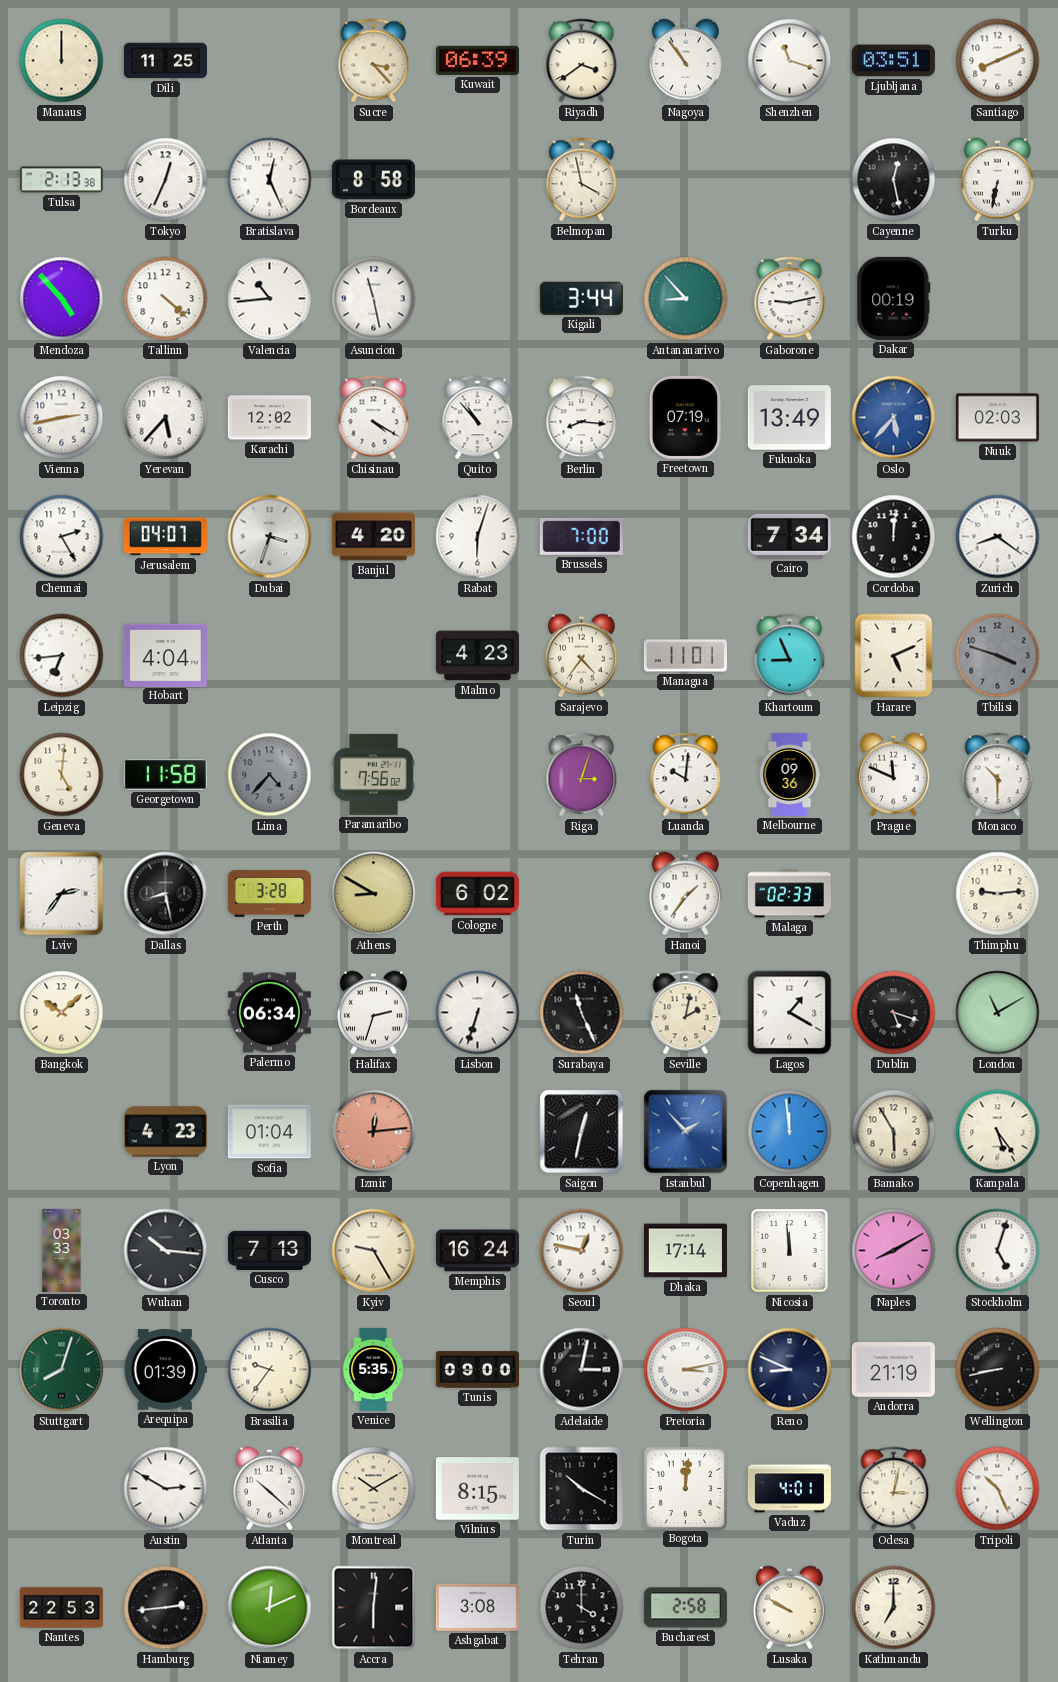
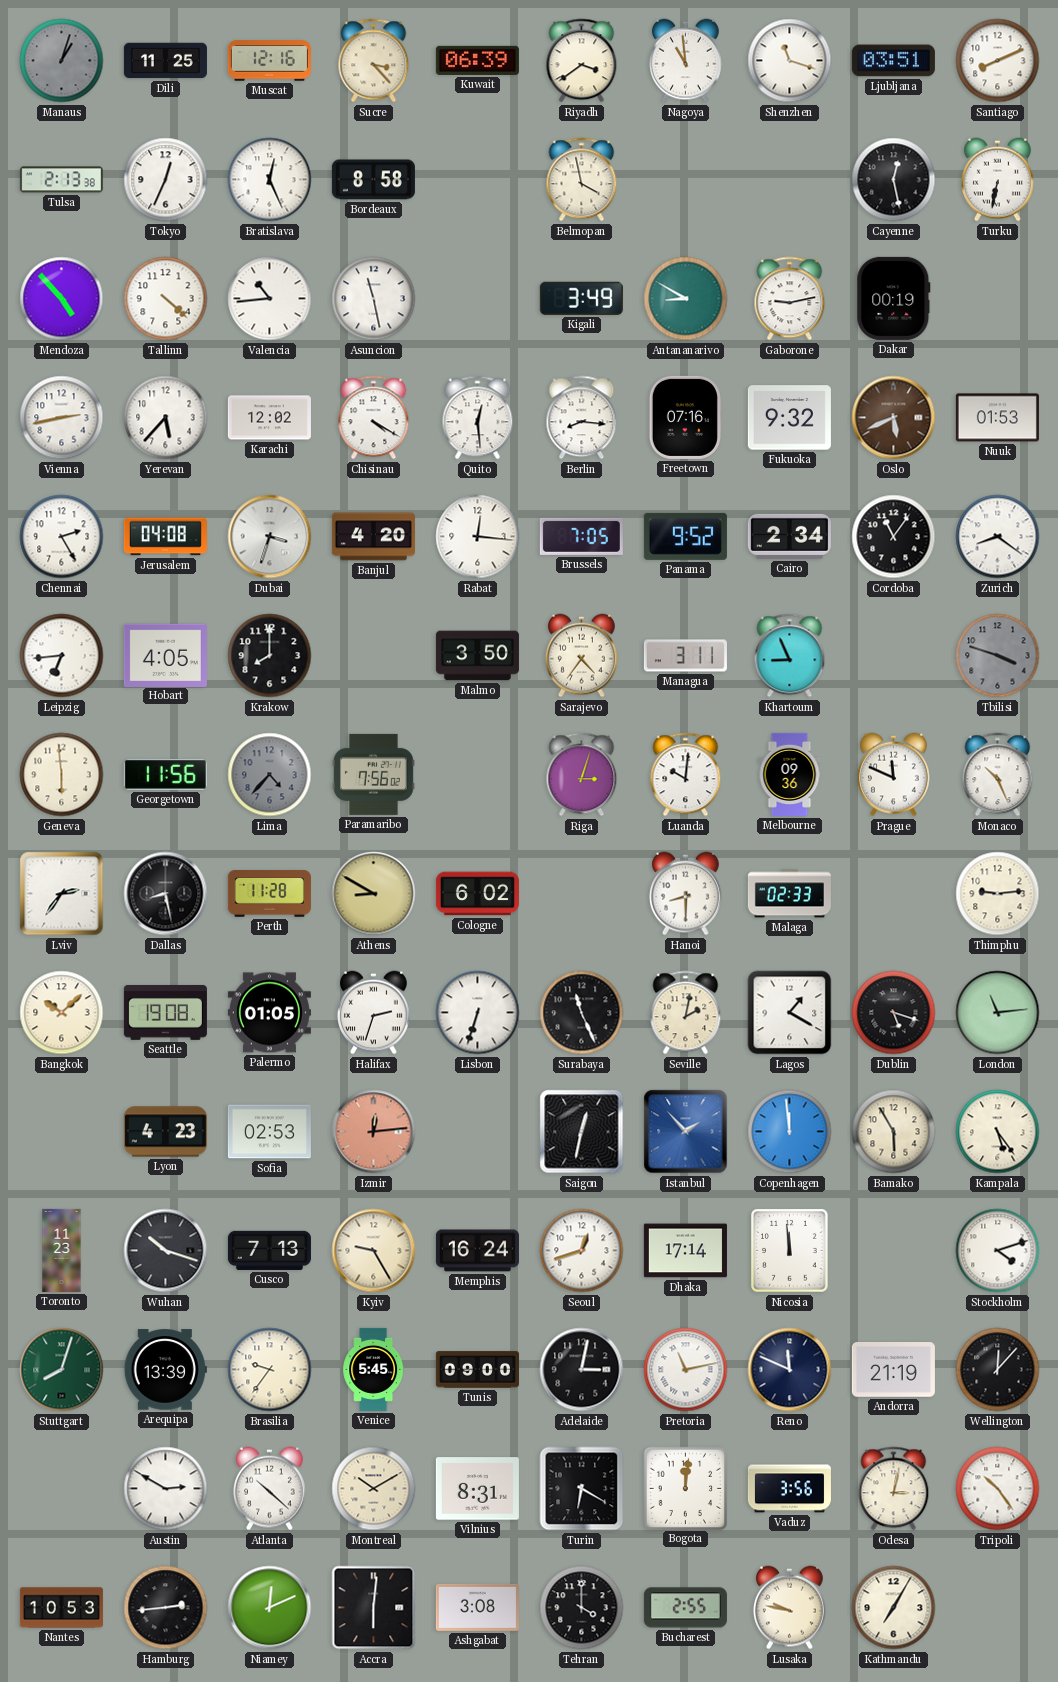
Manaus: 12:00 -> 1:03 (62, 61)
Manaus dial: cream -> grey (62, 61)
Muscat: none -> 12:16 (269, 61)
Nagoya: 10:54 -> 10:59 (686, 61)
Kigali: 3:44 -> 3:49 (581, 298)
Antananarivo: 8:53 -> 8:50 (686, 299)
Quito: 10:53 -> 12:29 (478, 418)
Freetown: 07:19 -> 07:16 (685, 417)
Fukuoka: 13:49 -> 9:32 (789, 418)
Oslo: 5:37 -> 5:41 (894, 418)
Oslo dial: blue -> brown (894, 418)
Nuuk: 02:03 -> 01:53 (997, 418)
Jerusalem: 04:07 -> 04:08 (165, 537)
Rabat: 6:03 -> 12:16 (478, 537)
Brussels: 7:00 -> 7:05 (581, 536)
Panama: none -> 9:52 (685, 536)
Cairo: 7:34 -> 2:34 (789, 536)
Cordoba: 12:01 -> 11:06 (894, 537)
Hobart: 4:04 -> 4:05 (165, 655)
Krakow: none -> 8:00 (270, 656)
Malmo: 4:23 -> 3:50 (477, 656)
Managua: 11:01 -> 3:11 (685, 656)
Harare: 5:11 -> none (894, 656)
Geneva: 5:01 -> 5:59 (62, 775)
Georgetown: 11:58 -> 11:56 (165, 774)
Monaco: 10:30 -> 10:26 (998, 775)
Perth: 3:28 -> 11:28 (269, 894)
Hanoi: 1:36 -> 8:30 (686, 894)
Seattle: none -> 19:08 (165, 1012)
Palermo: 06:34 -> 01:05 (269, 1013)
London: 11:10 -> 11:14 (998, 1013)
Sofia: 01:04 -> 02:53 (269, 1132)
Toronto: 03:33 -> 11:23 (62, 1250)
Wuhan: 10:16 -> 10:18 (166, 1251)
Seoul: 12:47 -> 12:42 (582, 1251)
Naples: 8:10 -> none (894, 1251)
Stockholm: 5:03 -> 4:12 (998, 1251)
Arequipa: 01:39 -> 13:39 (165, 1370)
Venice: 5:35 -> 5:45 (374, 1369)
Pretoria: 3:13 -> 11:13 (686, 1370)
Reno: 8:49 -> 11:49 (790, 1370)
Wellington: 8:43 -> 12:07 (998, 1370)
Vilnius: 8:15 -> 8:31 (477, 1489)
Turin: 10:20 -> 6:20 (582, 1489)
Vaduz: 4:01 -> 3:56 (789, 1489)
Tripoli: 10:26 -> 10:24 (998, 1489)
Nantes: 22:53 -> 10:53 (61, 1608)
Bucharest: 2:58 -> 2:55 (685, 1608)
Lusaka: 9:50 -> 9:47 (790, 1608)
Kathmandu: 7:00 -> 7:05 (894, 1608)
